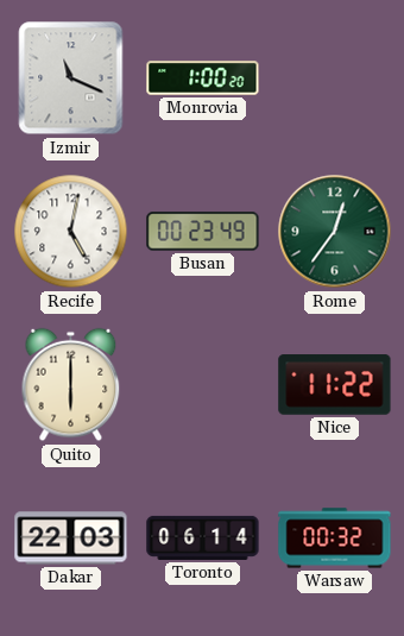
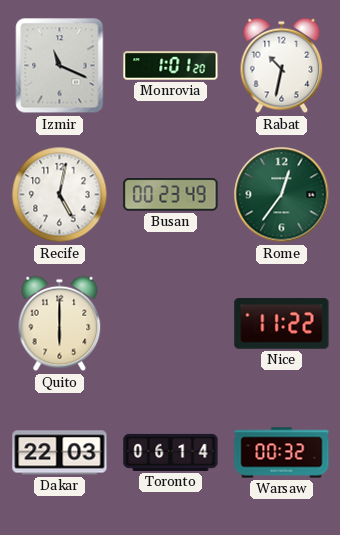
Monrovia: 1:00 -> 1:01 (171, 66)
Rabat: none -> 10:32 (282, 66)
